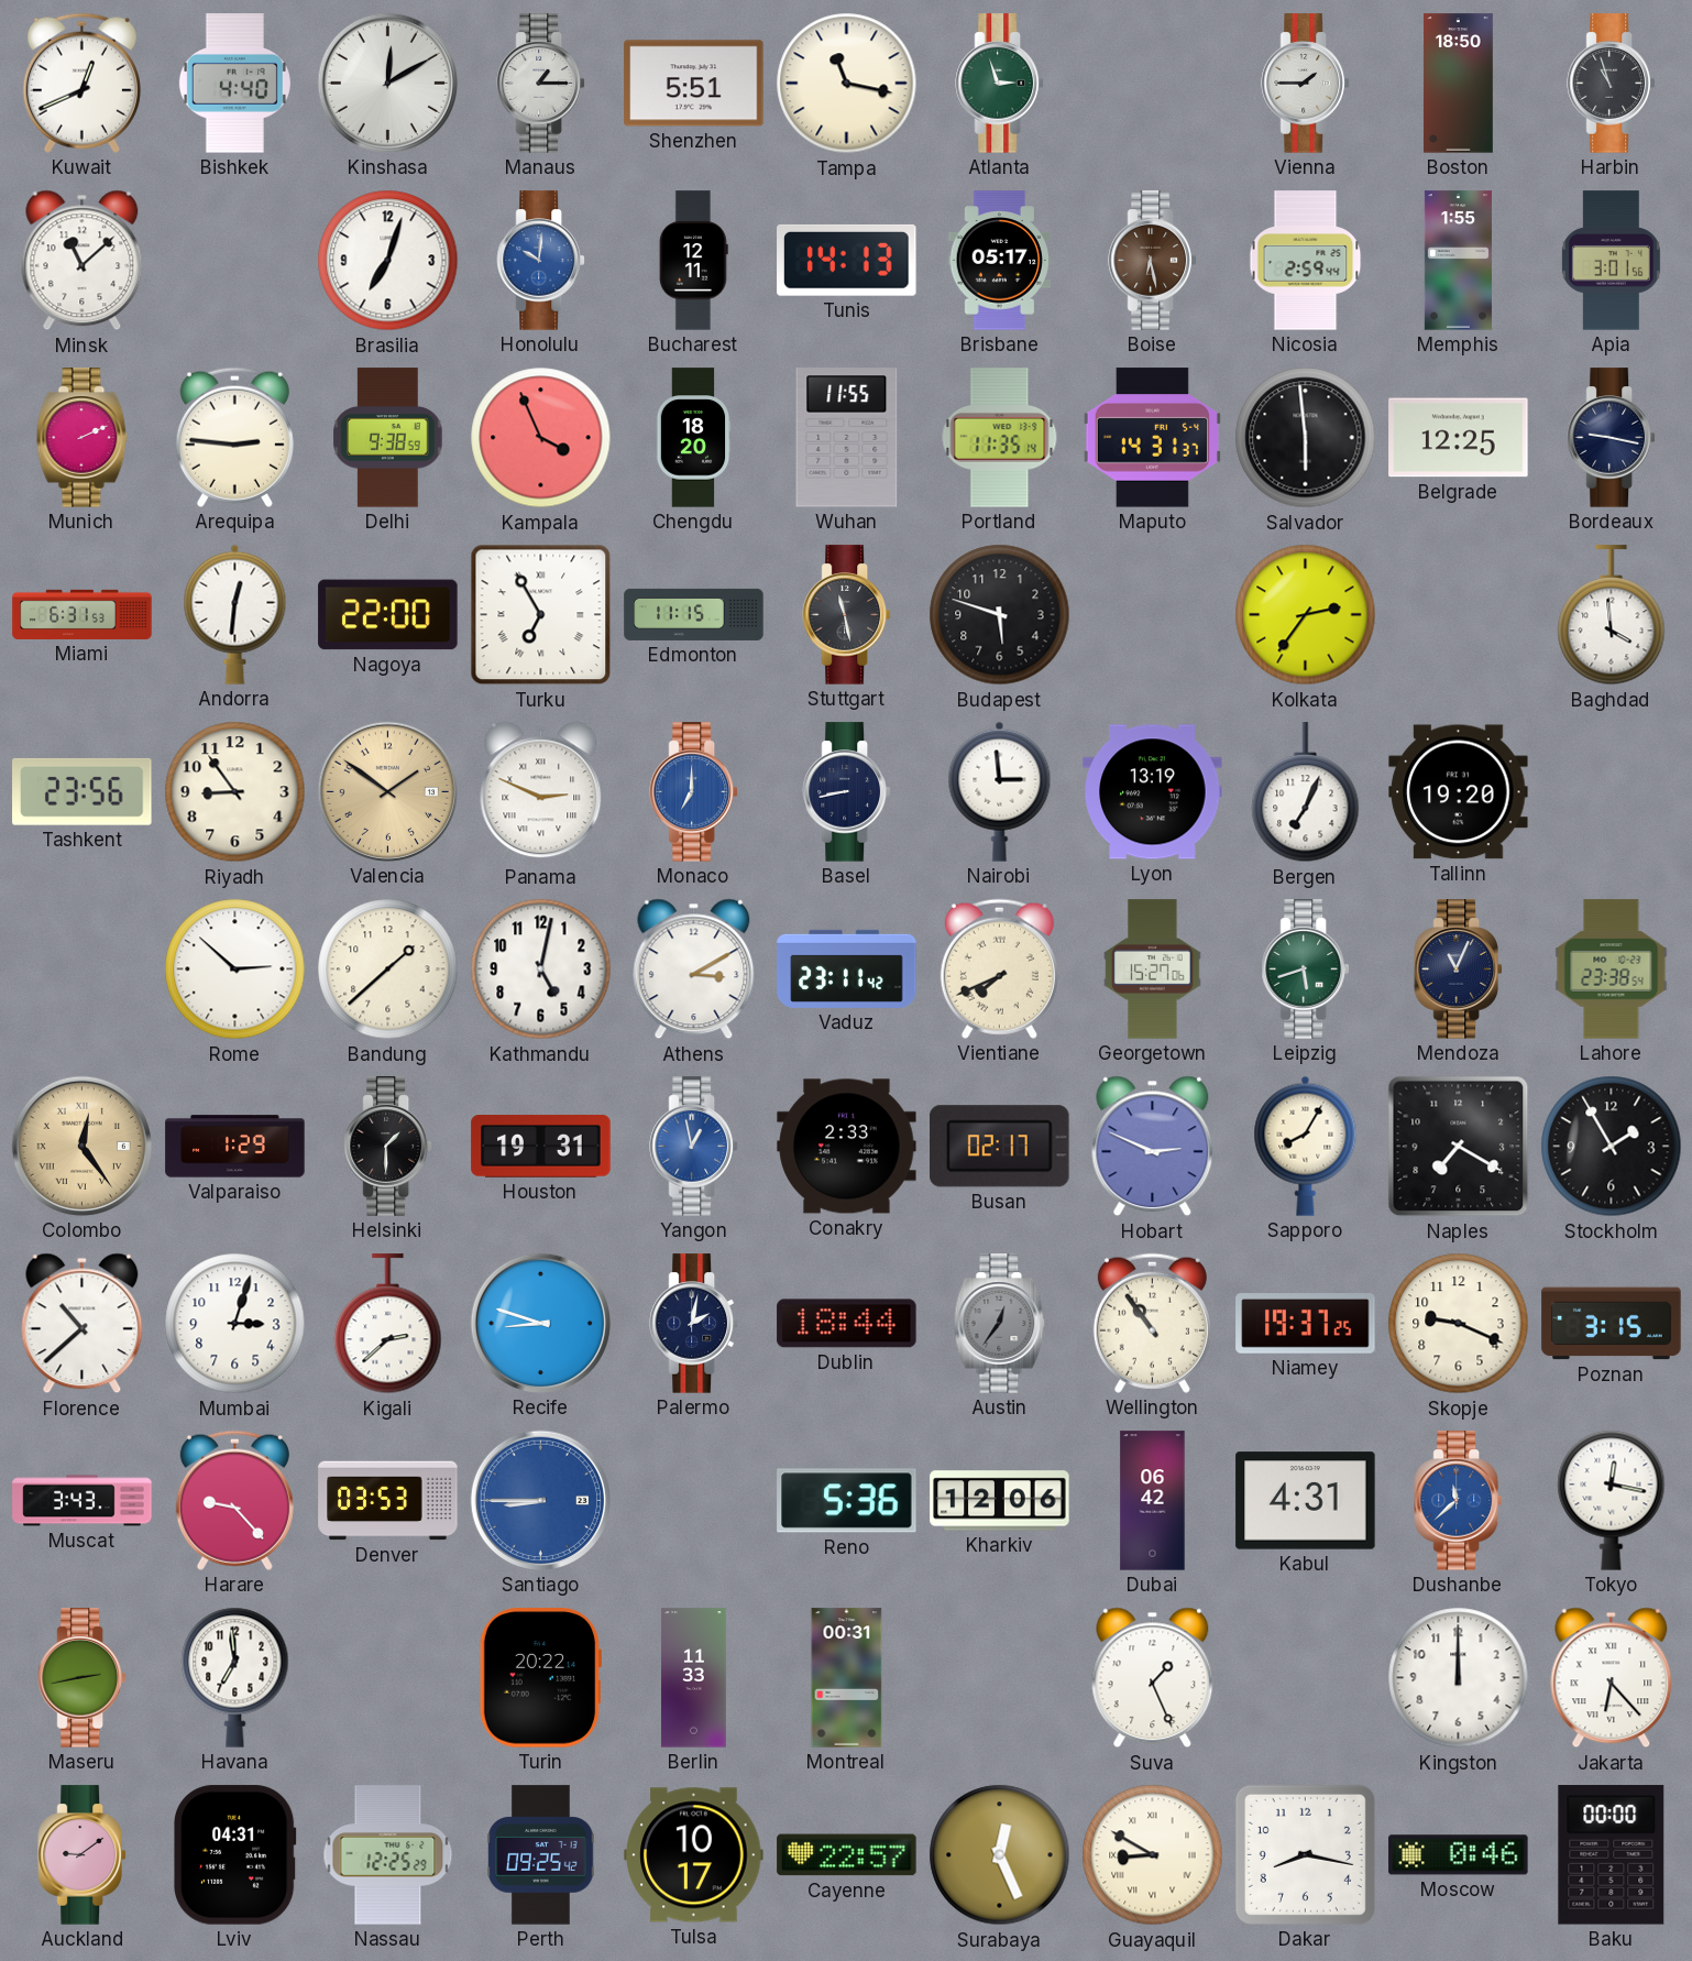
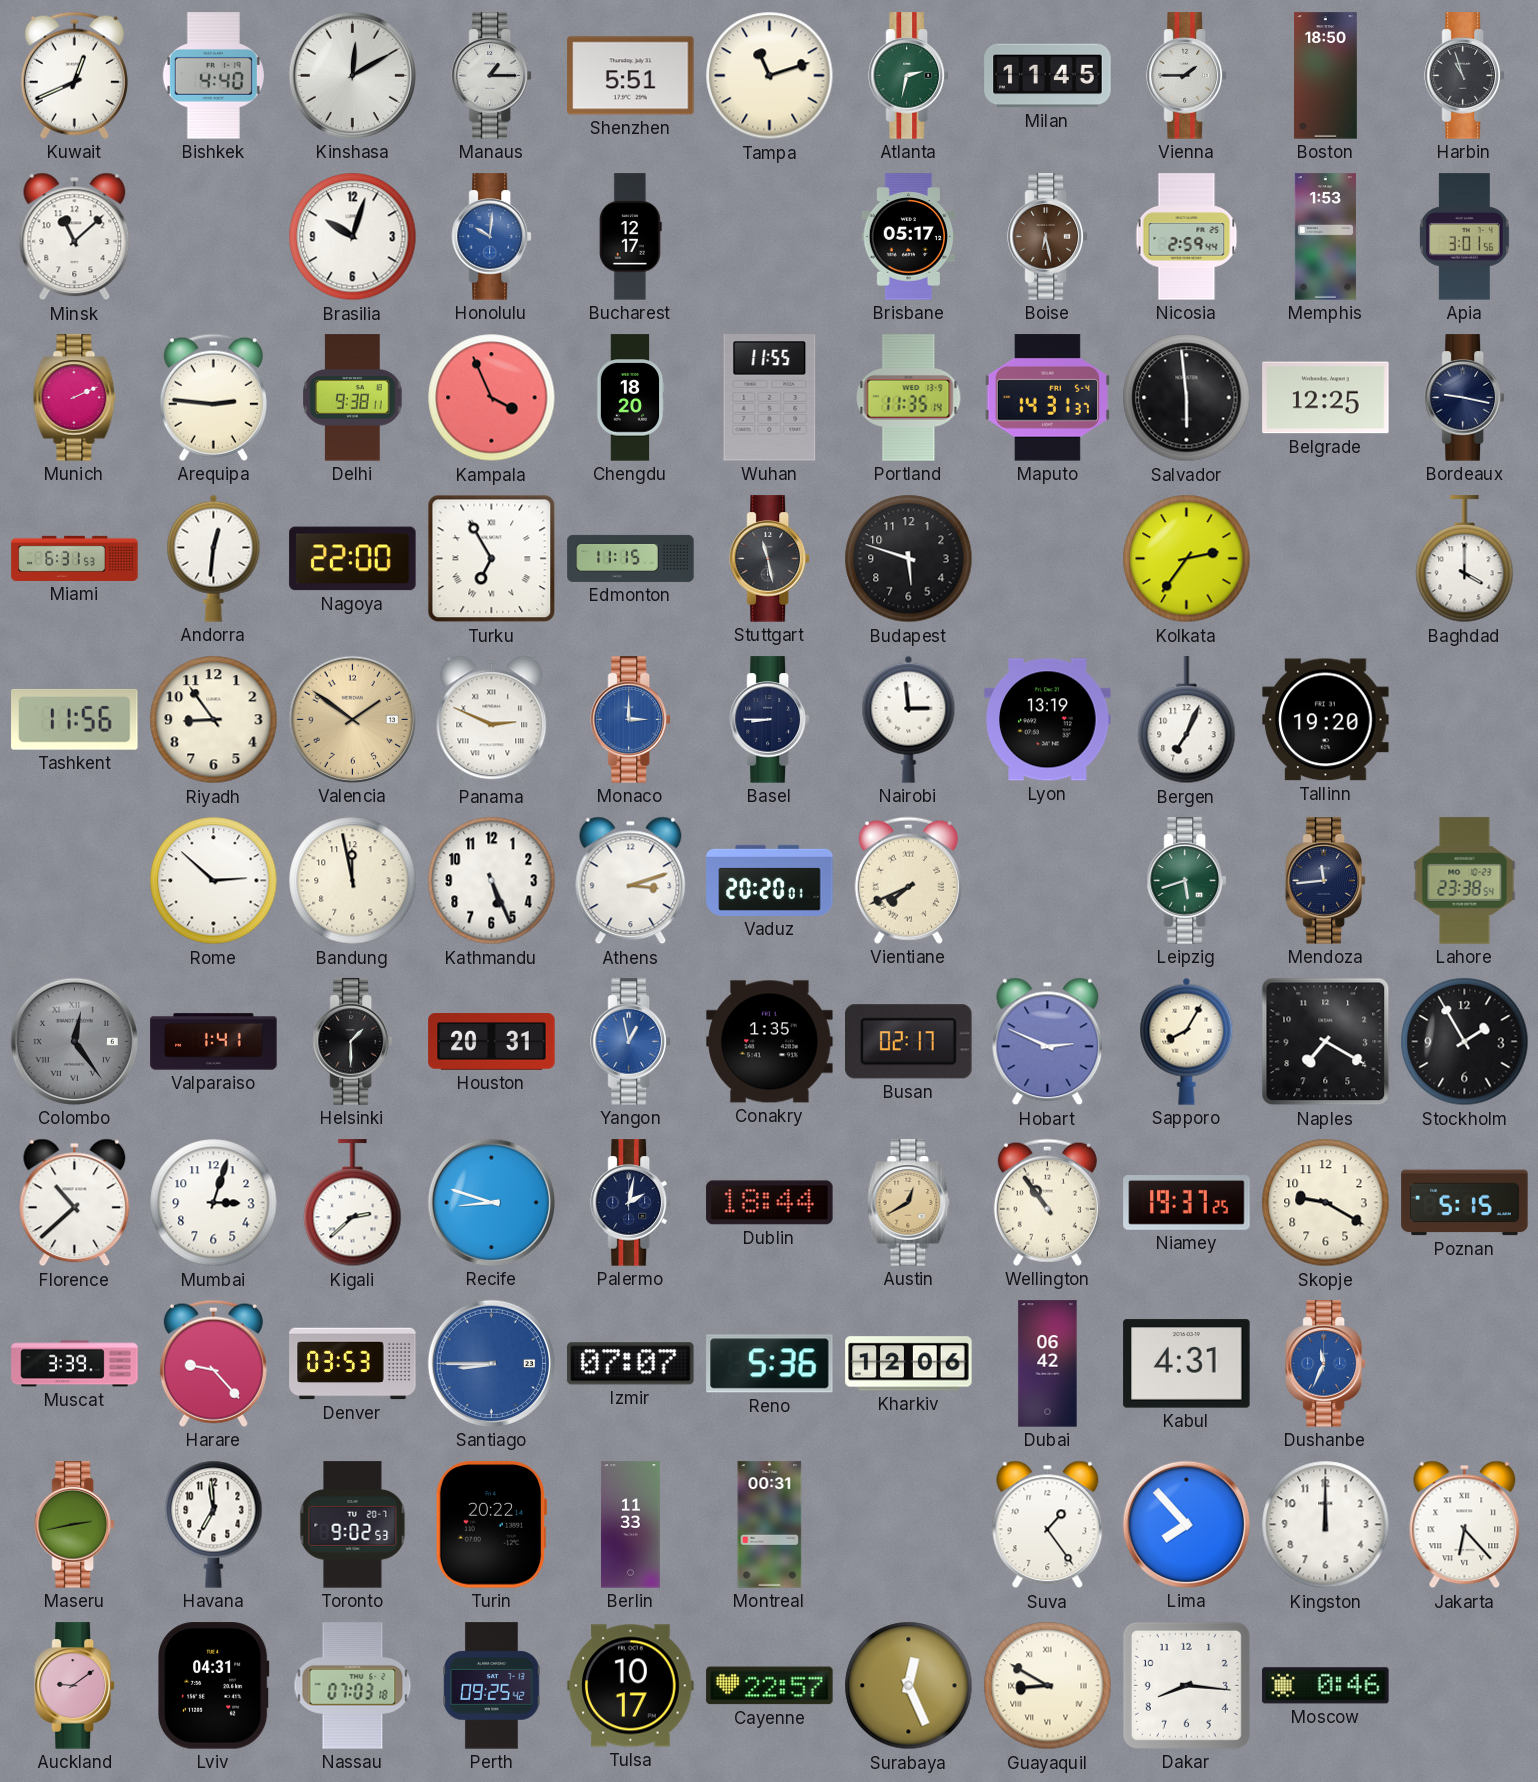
Tampa: 11:17 -> 11:12 (770, 76)
Atlanta: 2:57 -> 2:32 (908, 76)
Milan: none -> 11:45 (1048, 76)
Brasilia: 7:03 -> 10:03 (353, 237)
Bucharest: 12:11 -> 12:17 (630, 237)
Tunis: 14:13 -> none (847, 260)
Memphis: 1:55 -> 1:53 (1325, 237)
Delhi: 9:38:59 -> 9:38:11 (353, 398)
Baghdad: 3:59 -> 4:00 (1465, 559)
Tashkent: 23:56 -> 11:56 (75, 719)
Monaco: 7:00 -> 3:00 (630, 720)
Basel: 8:43 -> 8:45 (769, 720)
Bandung: 1:38 -> 11:58 (353, 881)
Kathmandu: 5:02 -> 5:26 (492, 881)
Athens: 3:10 -> 3:12 (631, 881)
Vaduz: 23:11 -> 20:20 (770, 880)
Georgetown: 15:27 -> none (1153, 969)
Mendoza: 11:04 -> 11:44 (1325, 881)
Colombo dial: champagne -> grey (74, 1041)
Valparaiso: 1:29 -> 1:41 (214, 1042)
Houston: 19:31 -> 20:31 (492, 1042)
Conakry: 2:33 -> 1:35 (770, 1042)
Austin: 12:36 -> 12:40 (909, 1203)
Austin dial: grey -> champagne (909, 1203)
Skopje: 9:19 -> 9:20 (1326, 1203)
Poznan: 3:15 -> 5:15 (1465, 1203)
Muscat: 3:43 -> 3:39 (75, 1364)
Izmir: none -> 07:07 (631, 1364)
Dushanbe: 11:38 -> 11:34 (1325, 1364)
Tokyo: 12:17 -> none (1612, 1500)
Toronto: none -> 9:02 (353, 1525)
Suva: 1:26 -> 1:24 (1048, 1525)
Lima: none -> 7:53 (1186, 1524)
Nassau: 12:25 -> 07:03 (353, 1686)
Dakar: 8:17 -> 8:16 (1186, 1685)
Baku: 00:00 -> none (1612, 1855)
